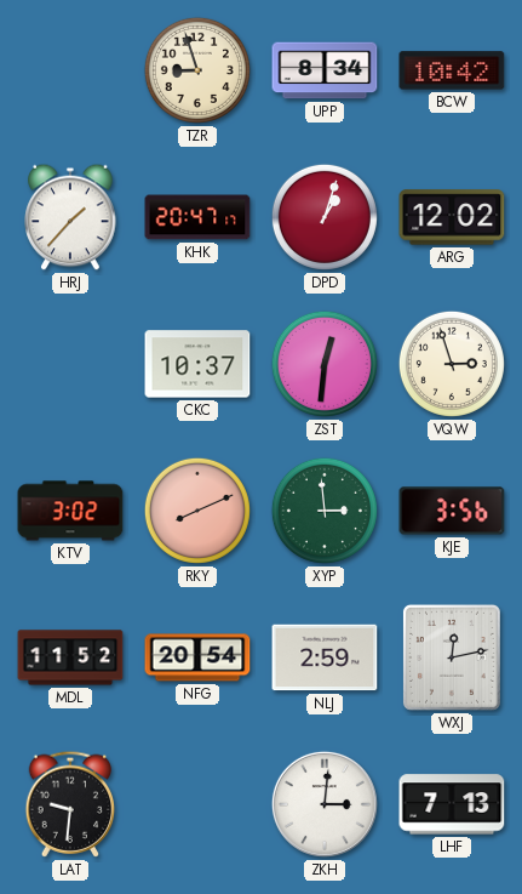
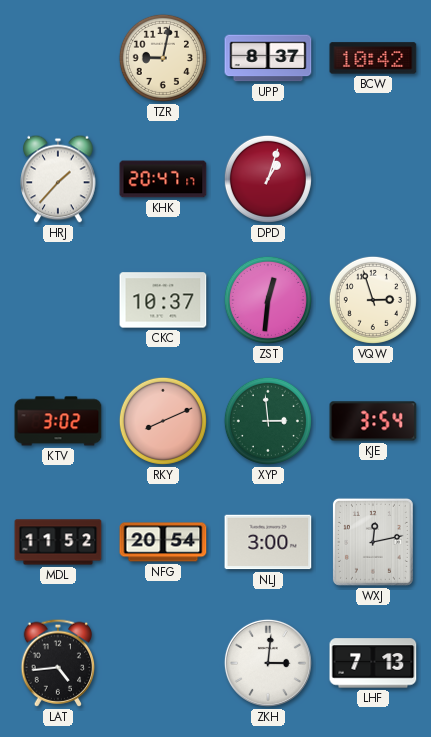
TZR: 8:57 -> 9:02 (163, 58)
UPP: 8:34 -> 8:37 (268, 58)
ARG: 12:02 -> none (452, 217)
KJE: 3:56 -> 3:54 (373, 421)
NLJ: 2:59 -> 3:00 (268, 542)
LAT: 9:31 -> 4:44 (58, 663)
